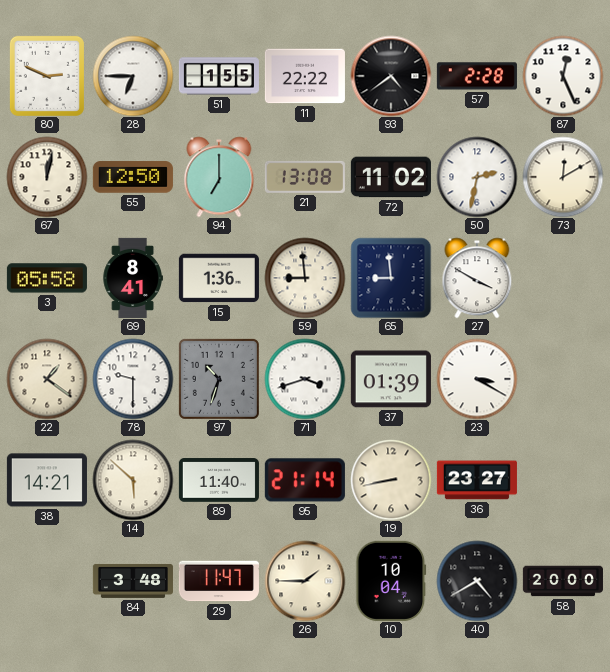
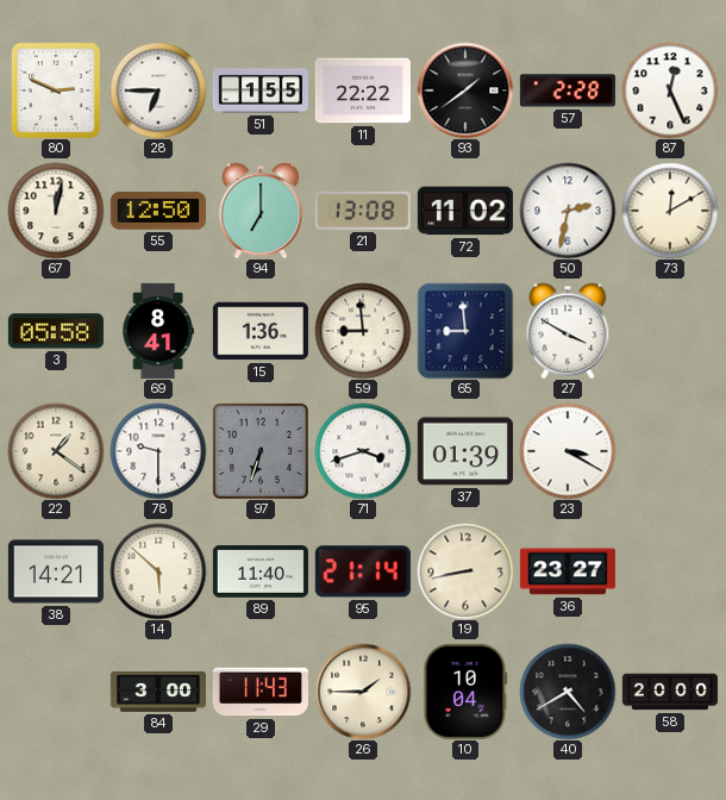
93: 4:39 -> 1:39 (465, 90)
97: 10:33 -> 6:33 (261, 451)
84: 3:48 -> 3:00 (158, 692)
29: 11:47 -> 11:43 (261, 692)
